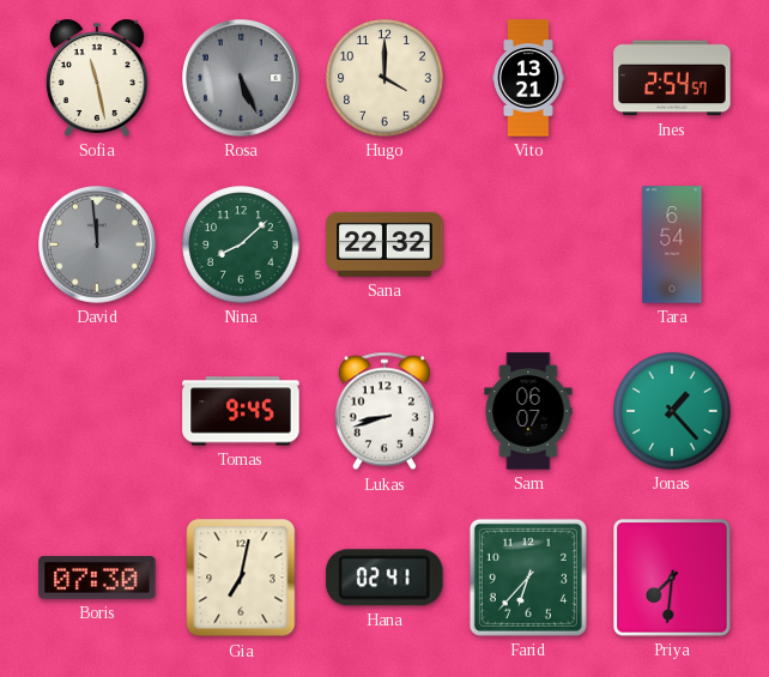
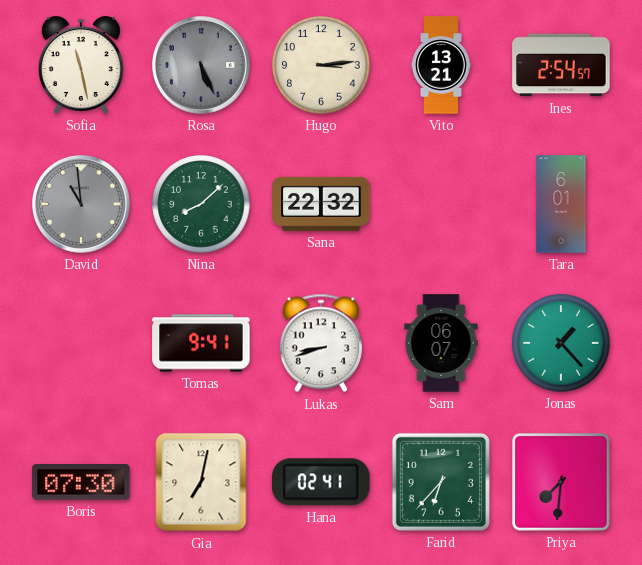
Hugo: 4:00 -> 3:14 (321, 65)
David: 11:59 -> 10:59 (82, 205)
Tara: 6:54 -> 6:01 (561, 204)
Tomas: 9:45 -> 9:41 (201, 343)
